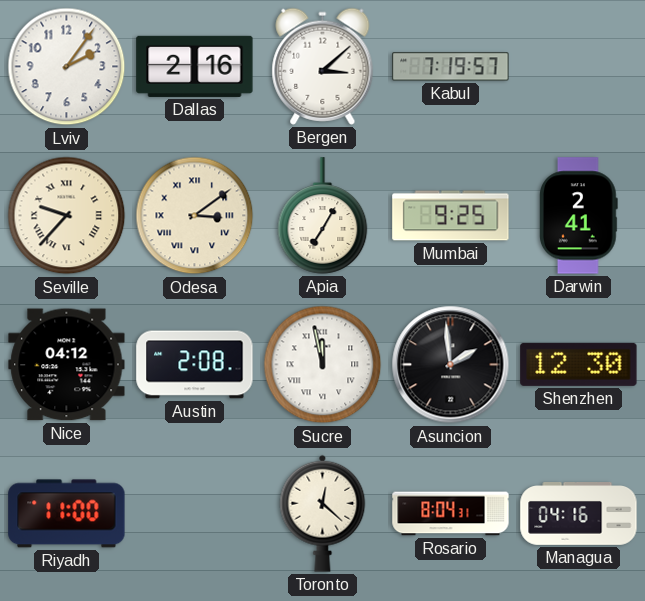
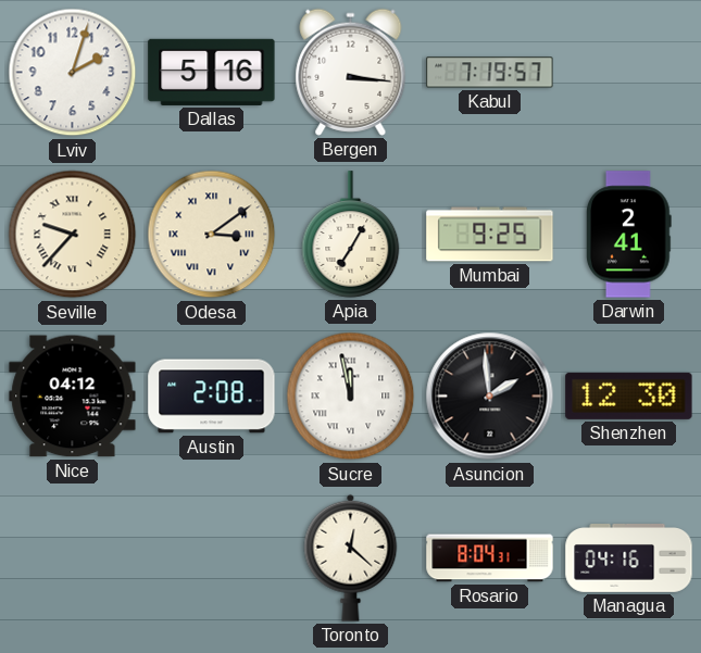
Lviv: 2:06 -> 2:03 (73, 73)
Dallas: 2:16 -> 5:16 (212, 72)
Bergen: 3:08 -> 3:16 (351, 72)
Riyadh: 11:00 -> none (67, 514)
